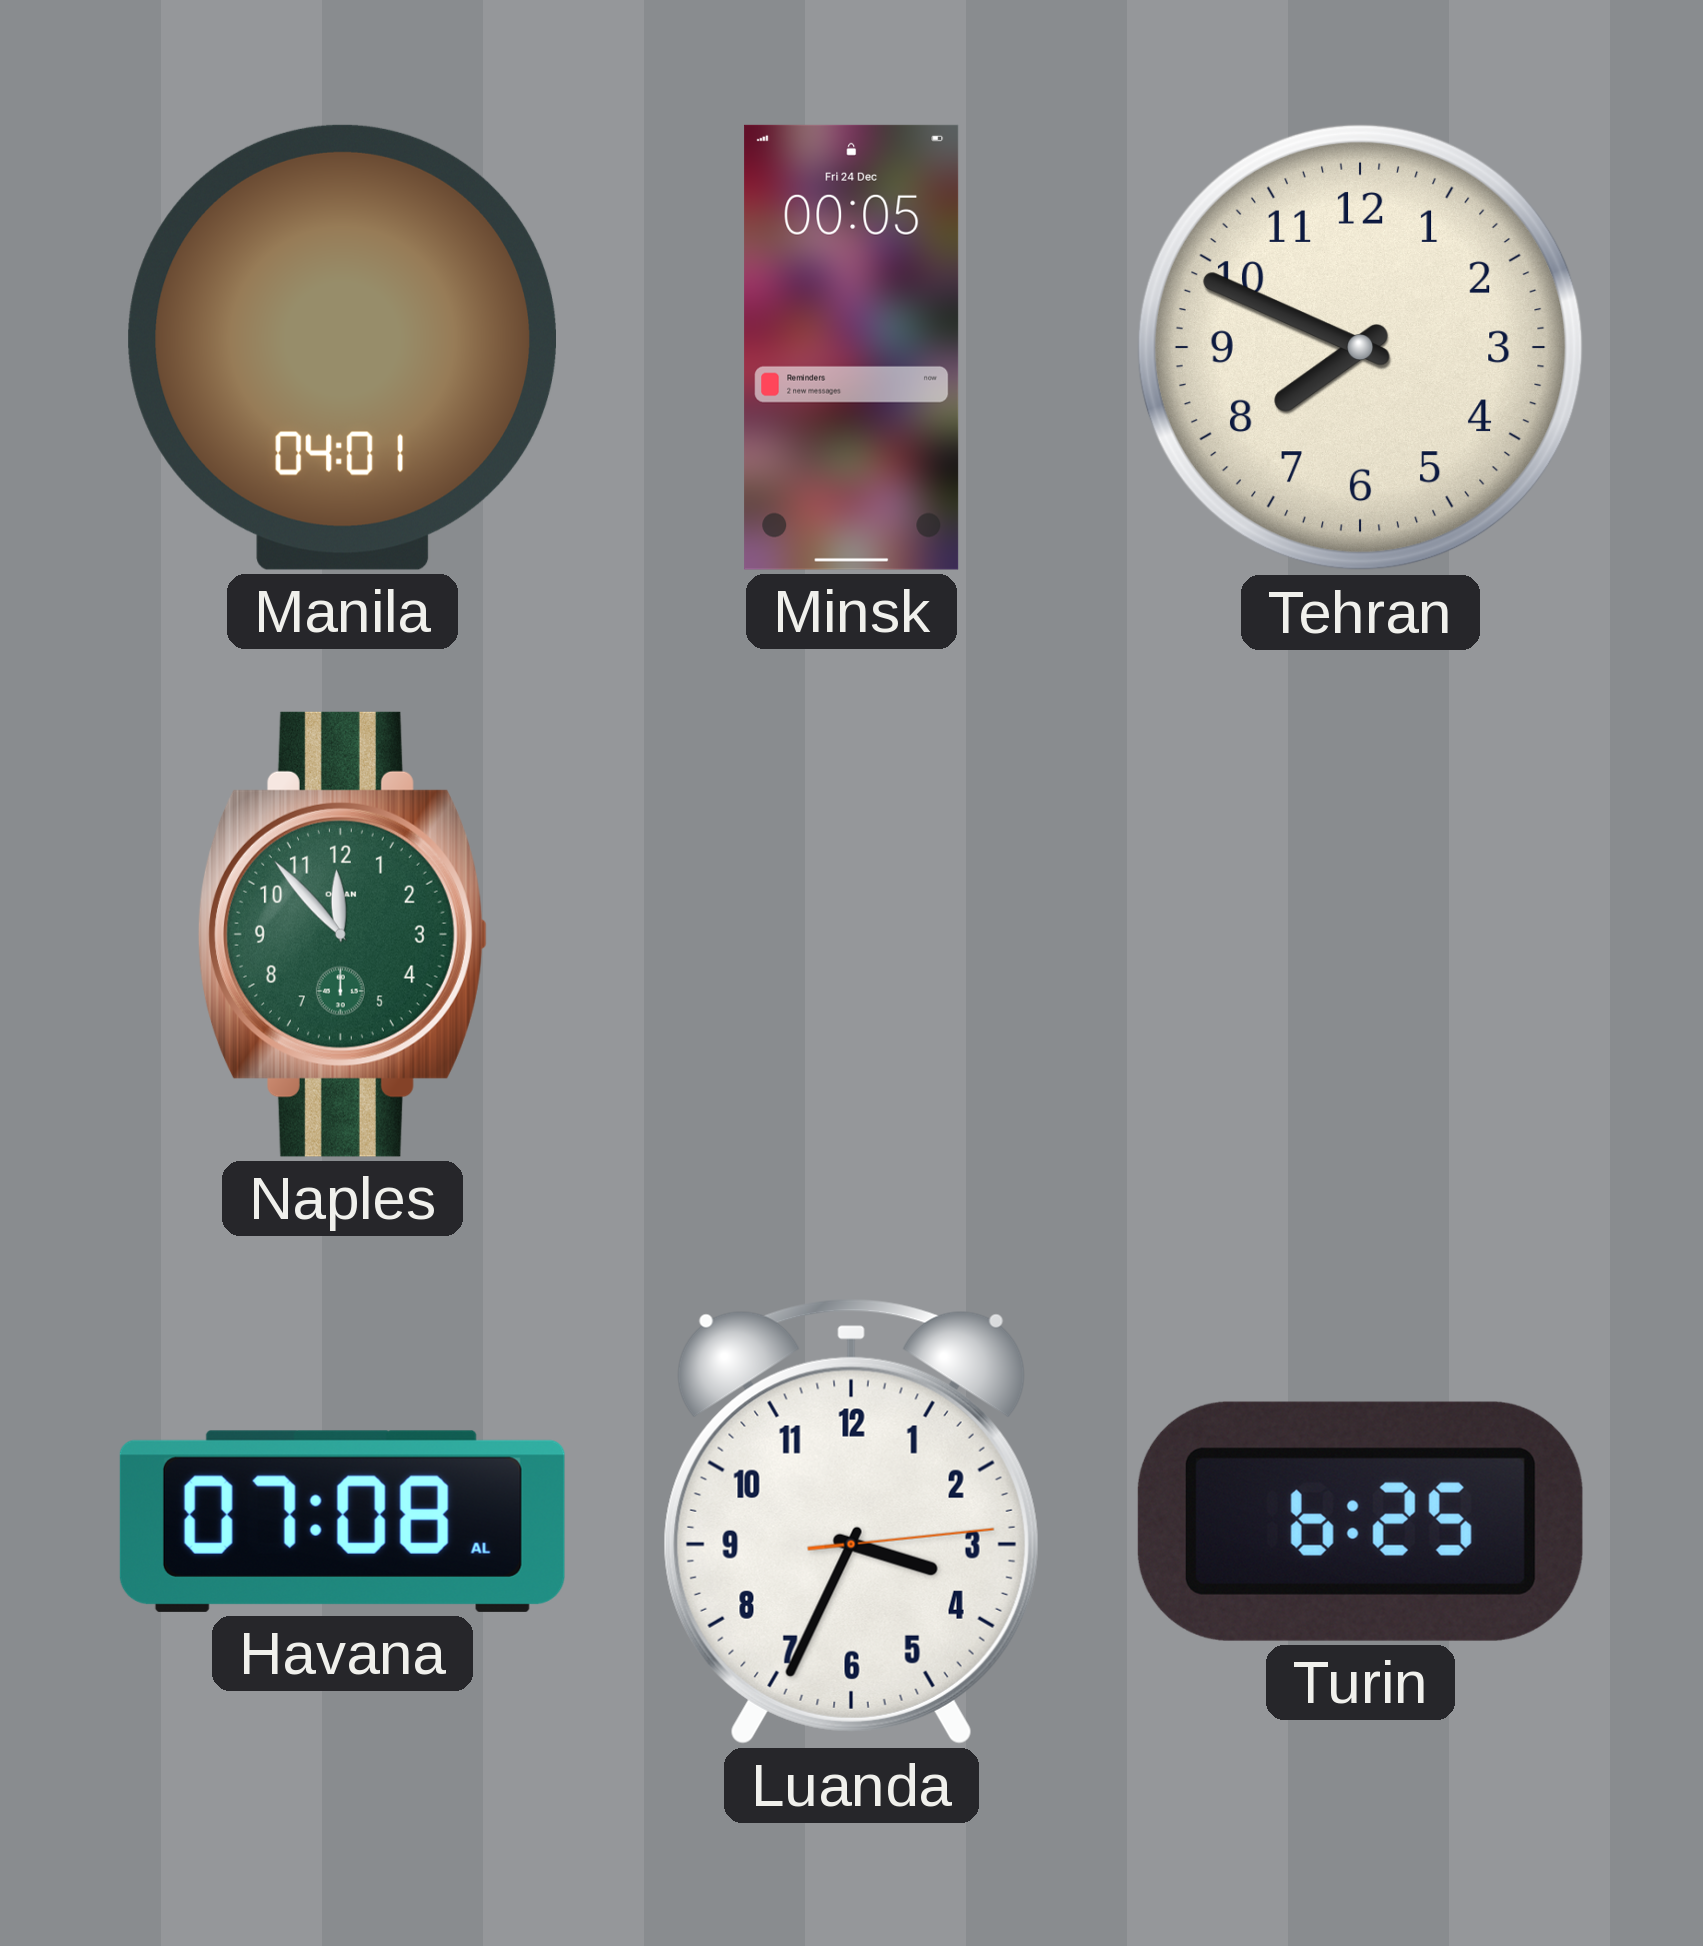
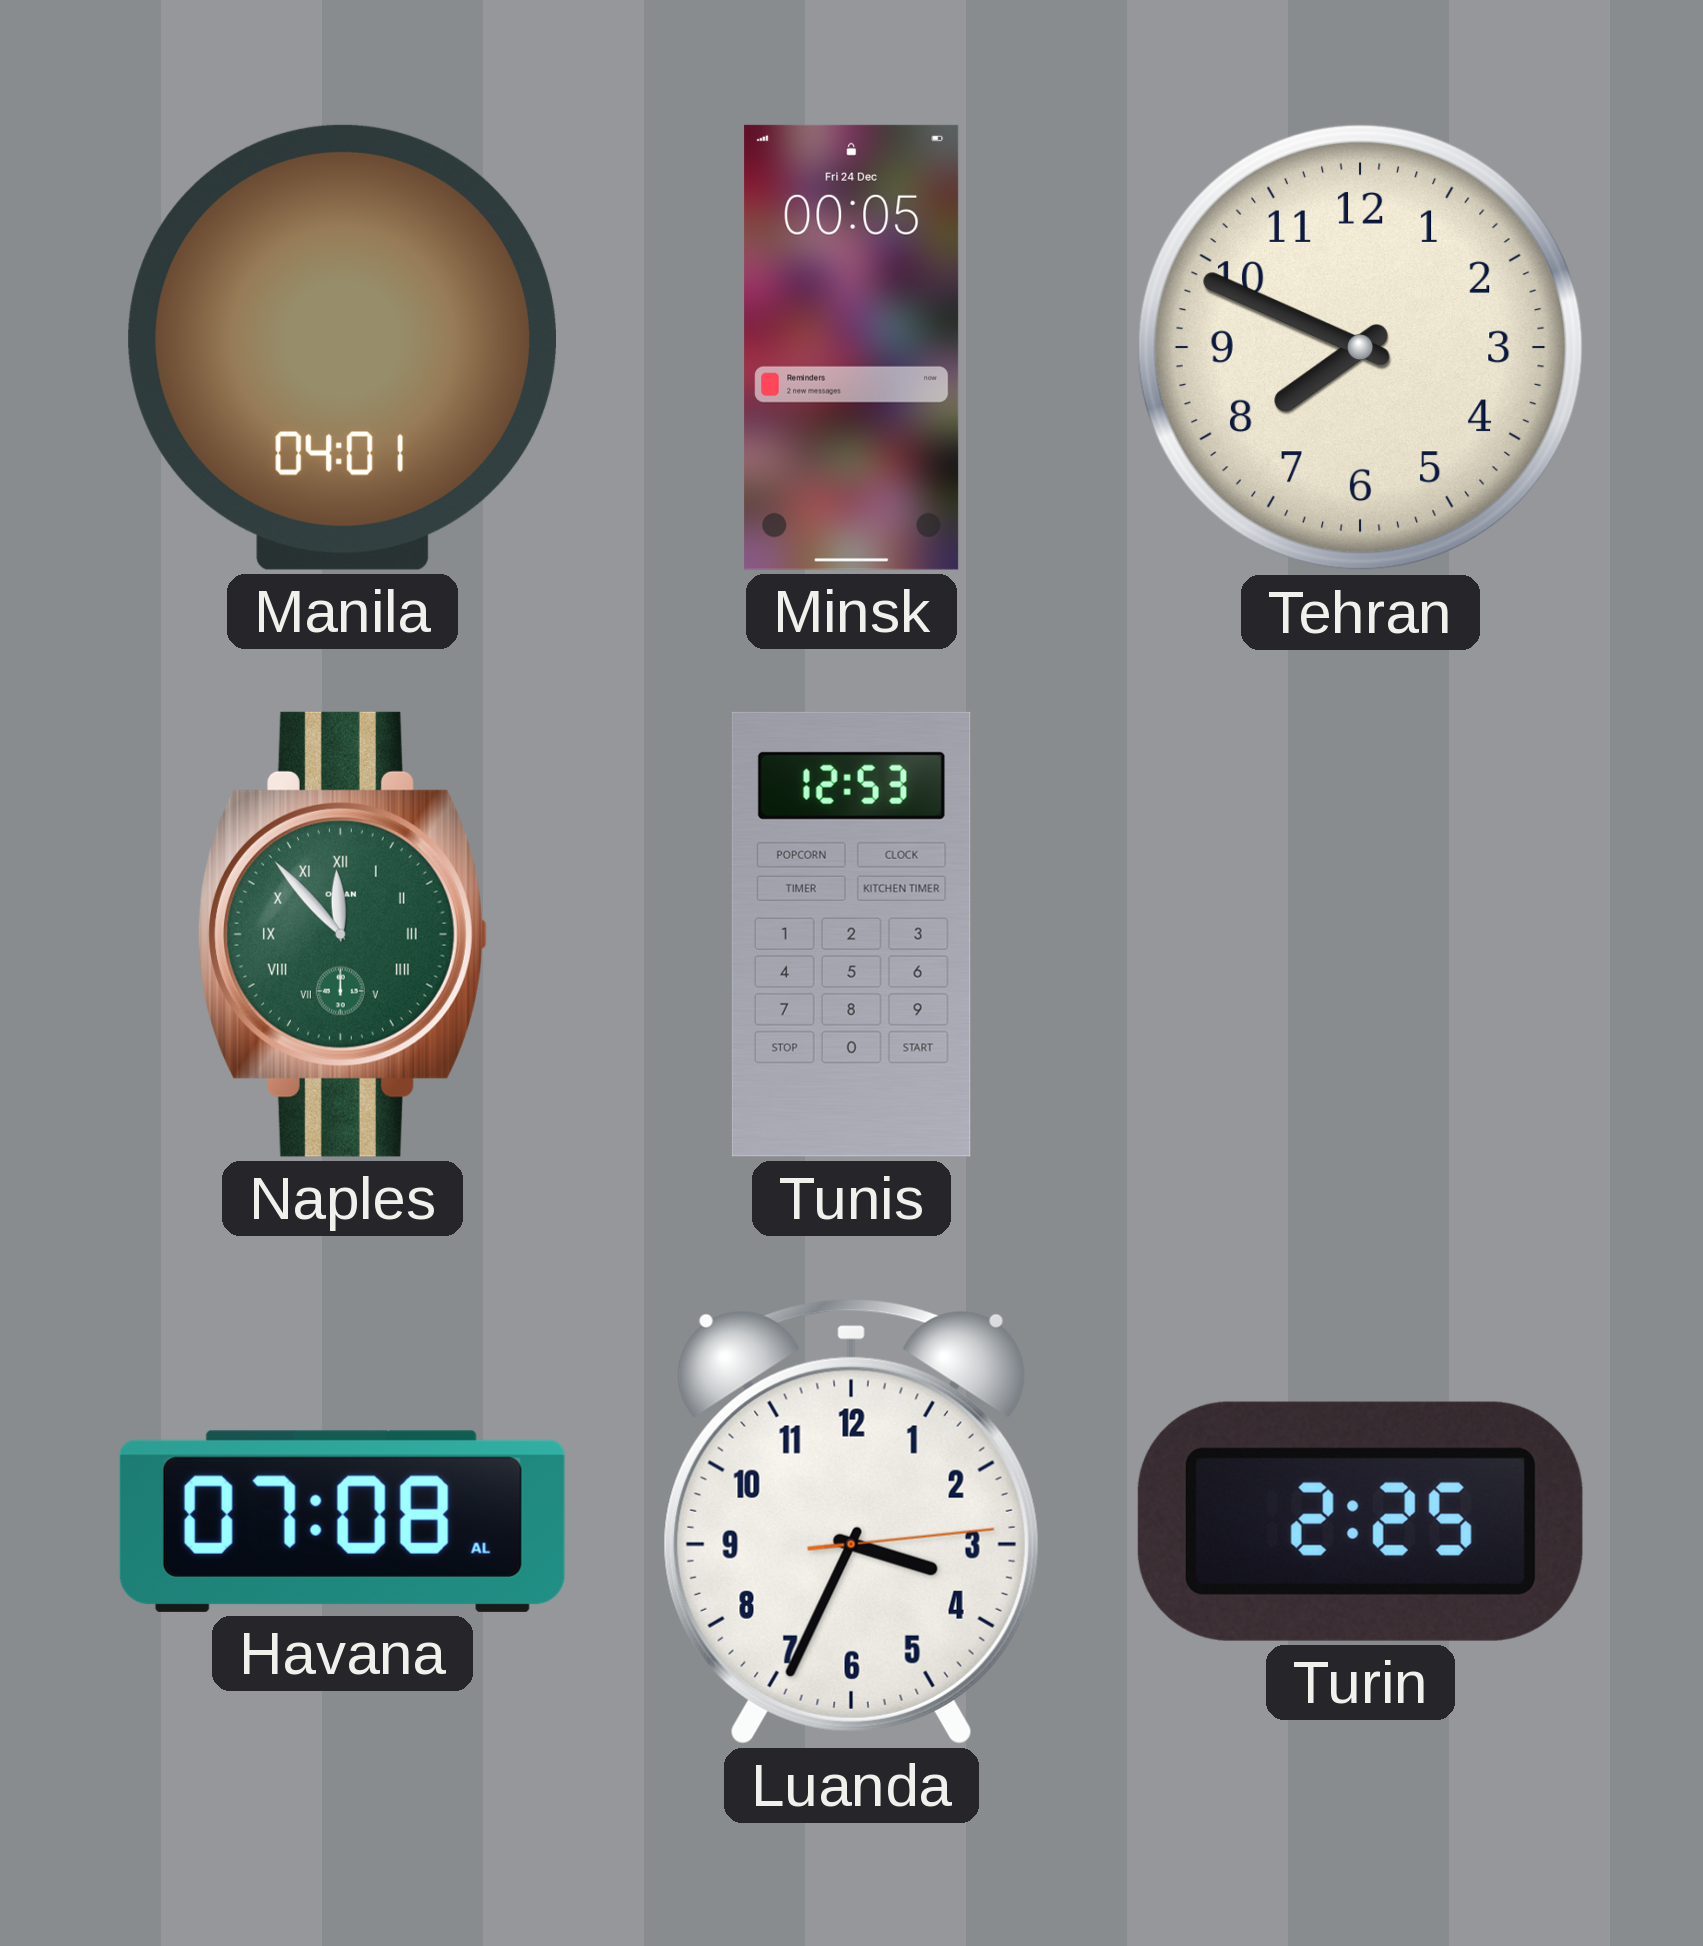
Naples numerals: Arabic -> Roman (342, 934)
Tunis: none -> 12:53 (851, 934)
Turin: 6:25 -> 2:25 (1360, 1521)
